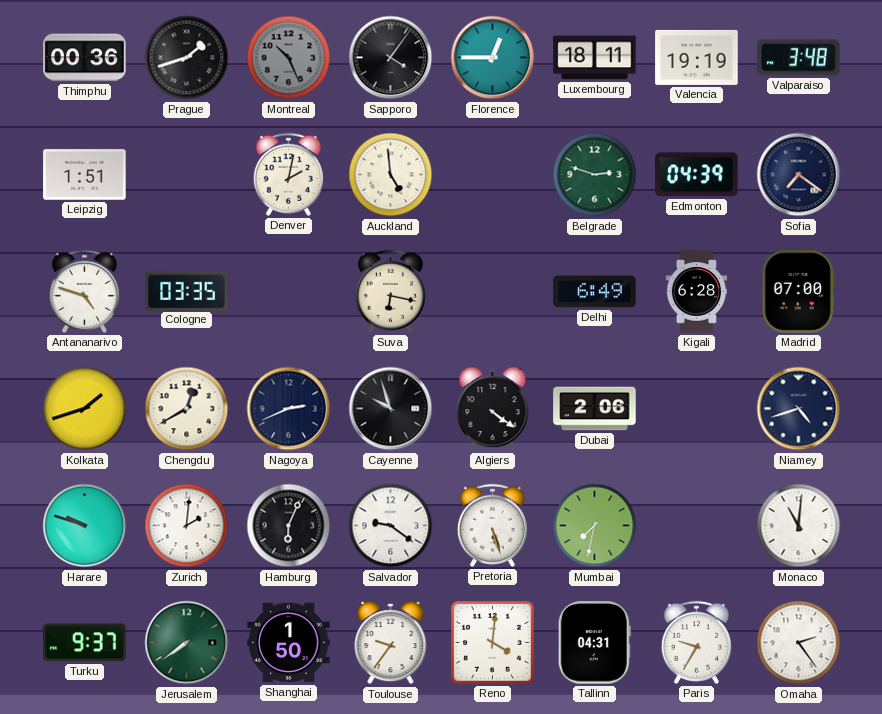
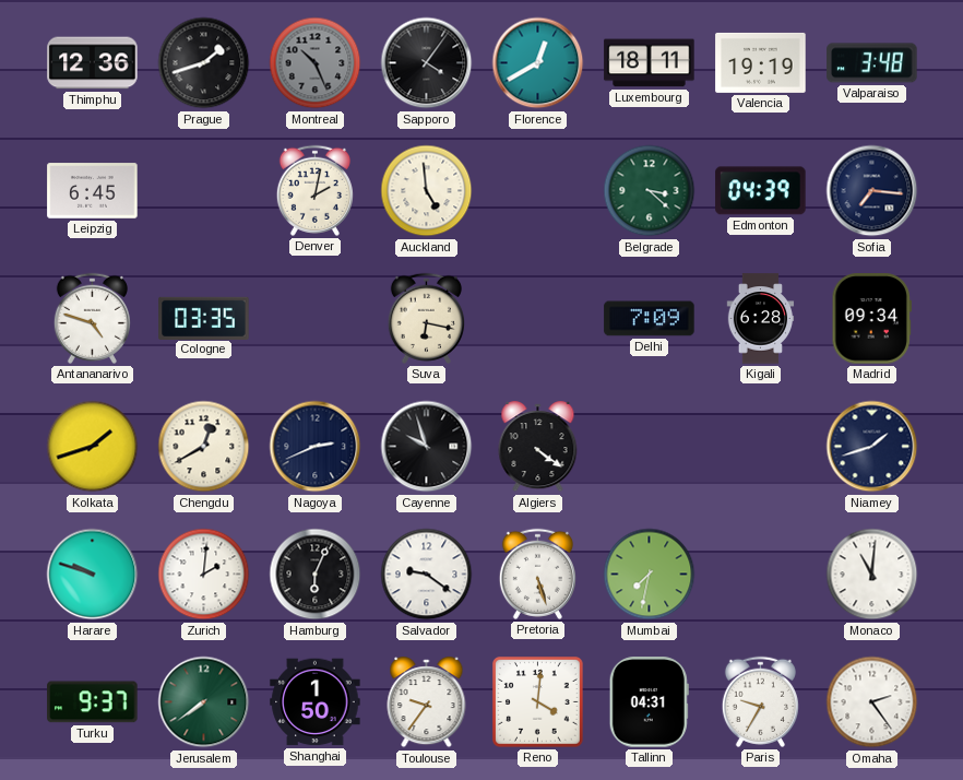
Thimphu: 00:36 -> 12:36 (93, 63)
Florence: 12:45 -> 12:40 (538, 63)
Leipzig: 1:51 -> 6:45 (93, 191)
Belgrade: 2:48 -> 3:22 (650, 191)
Sofia: 7:21 -> 7:16 (872, 191)
Delhi: 6:49 -> 7:09 (650, 319)
Madrid: 07:00 -> 09:34 (871, 319)
Dubai: 2:06 -> none (595, 409)
Niamey: 4:42 -> 1:42 (872, 447)
